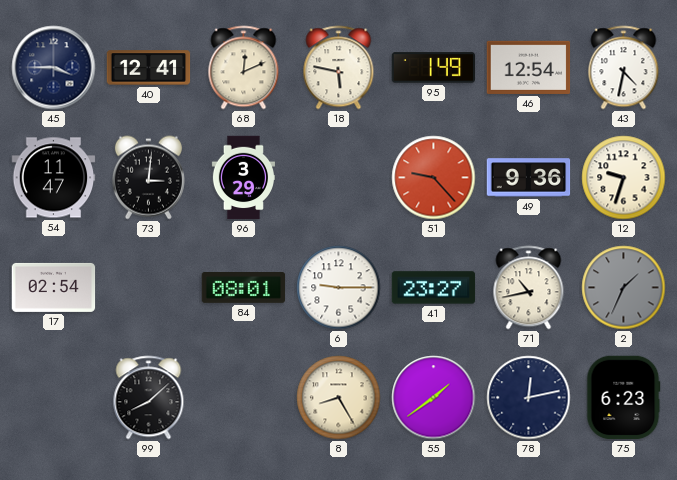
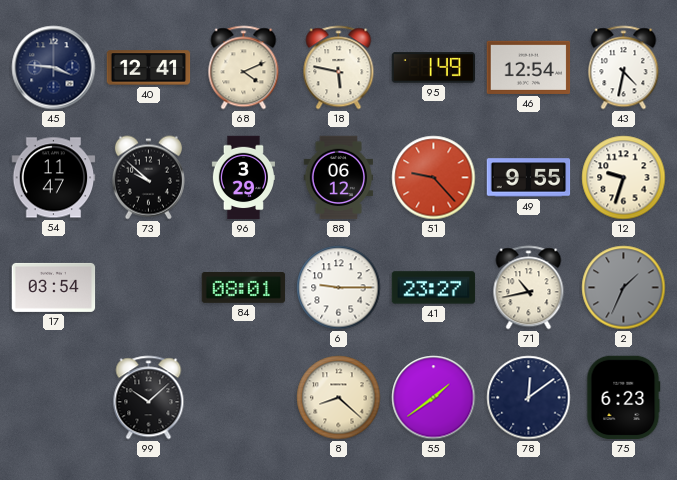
45: 3:45 -> 3:46 (54, 68)
68: 12:11 -> 4:11 (244, 68)
73: 3:01 -> 9:52 (148, 178)
88: none -> 06:12 (339, 178)
49: 9:36 -> 9:55 (529, 178)
17: 02:54 -> 03:54 (54, 287)
99: 8:08 -> 10:08 (149, 398)
8: 8:25 -> 8:22 (339, 398)
78: 12:13 -> 12:09 (529, 398)
